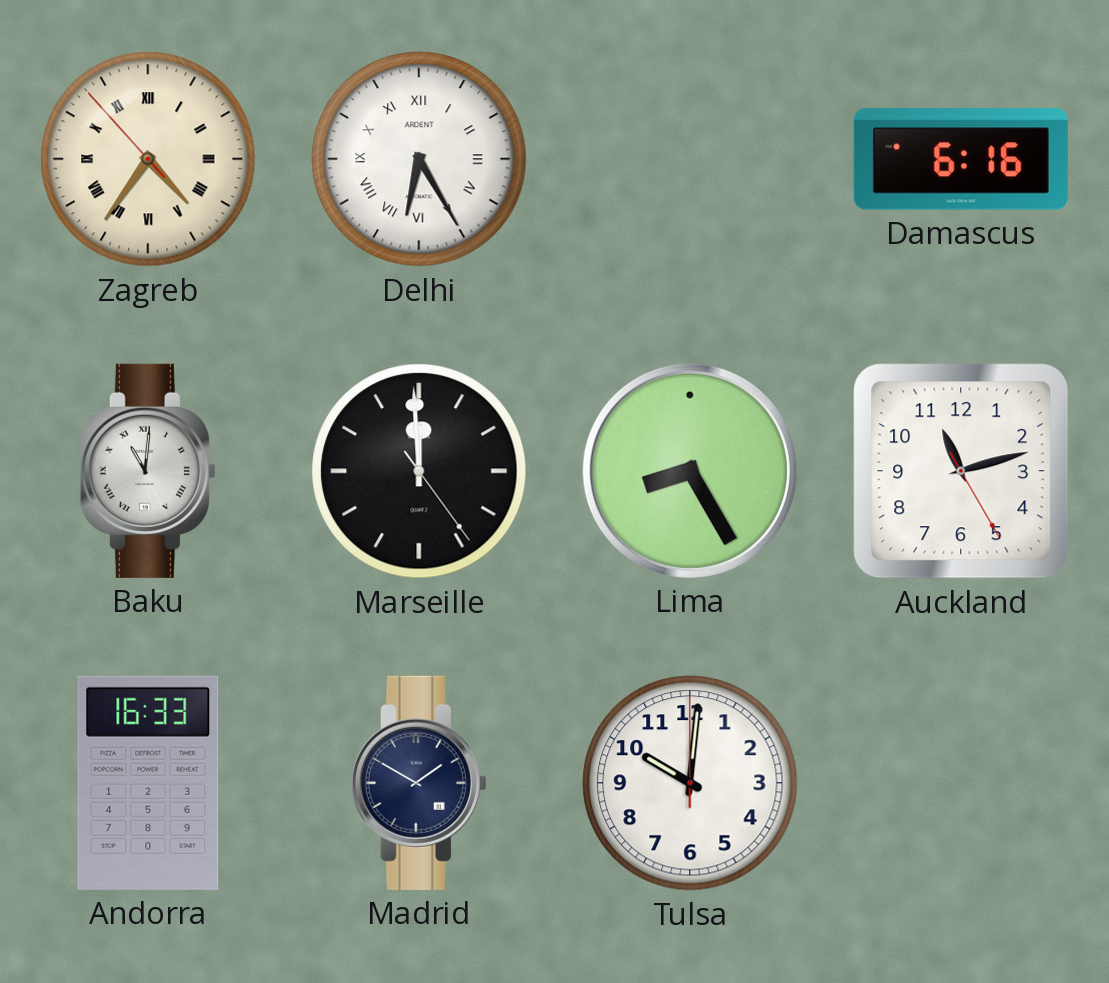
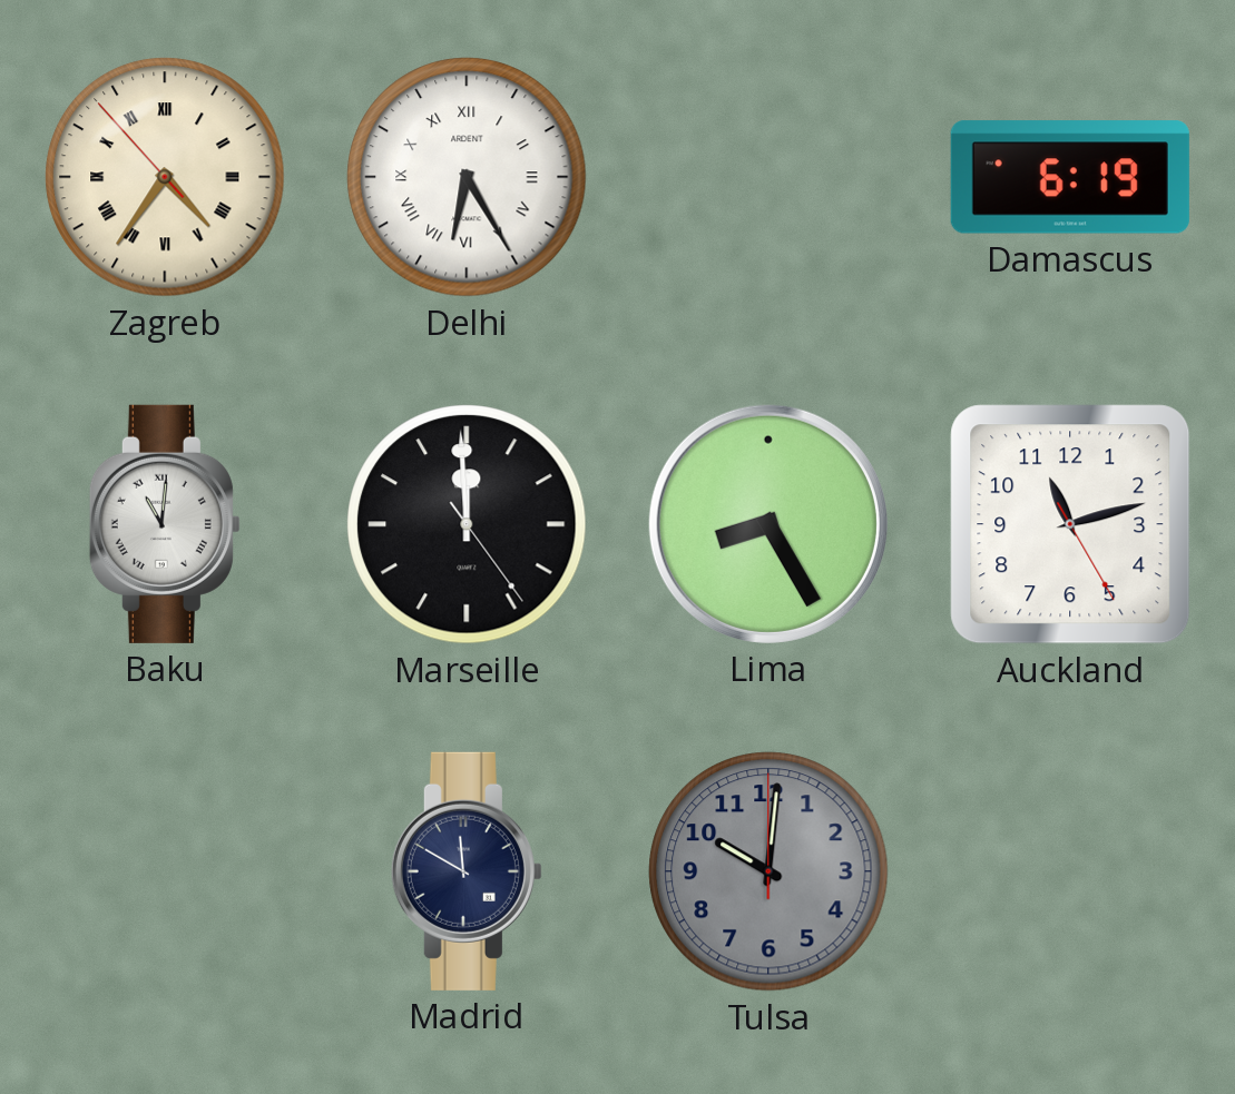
Damascus: 6:16 -> 6:19 (1070, 177)
Andorra: 16:33 -> none (148, 783)
Madrid: 1:50 -> 11:50 (467, 871)
Tulsa dial: white -> grey (768, 871)
